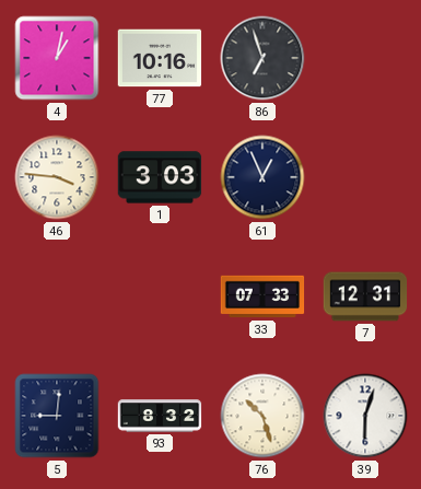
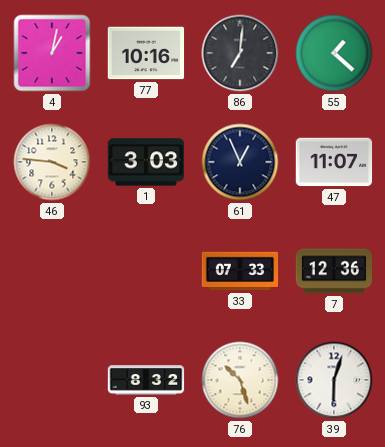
86: 6:57 -> 7:01 (240, 53)
55: none -> 1:22 (334, 53)
47: none -> 11:07 (334, 162)
7: 12:31 -> 12:36 (334, 271)
5: 9:01 -> none (57, 416)
